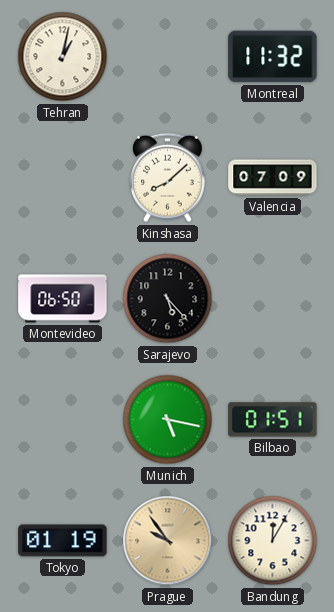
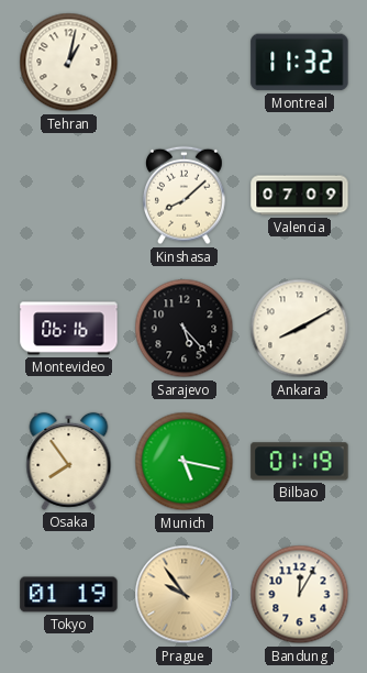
Montevideo: 06:50 -> 06:16 (69, 329)
Ankara: none -> 8:10 (300, 329)
Osaka: none -> 7:54 (69, 461)
Bilbao: 01:51 -> 01:19 (300, 462)
